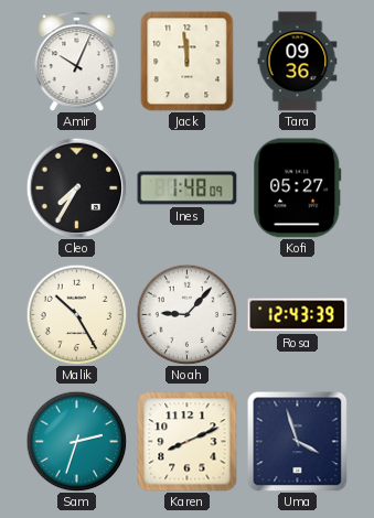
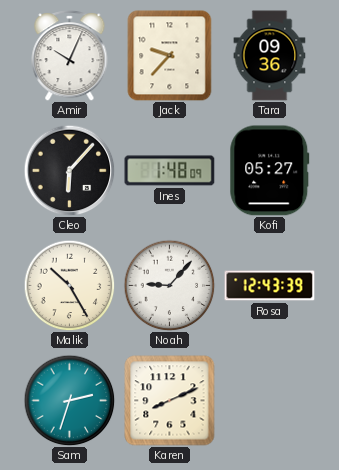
Jack: 11:59 -> 9:37 (170, 56)
Cleo: 7:35 -> 6:07 (69, 170)
Uma: 3:57 -> none (297, 441)
